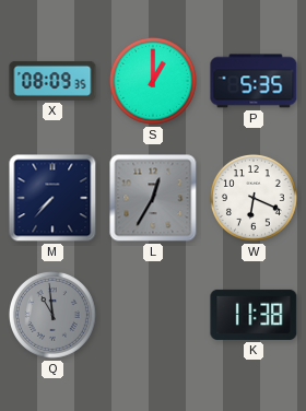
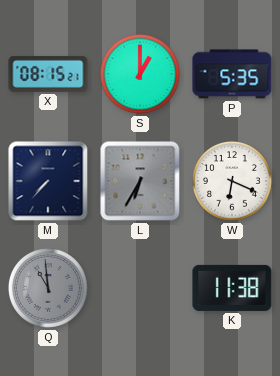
X: 08:09 -> 08:15 (48, 74)
L: 12:35 -> 6:35 (140, 181)
